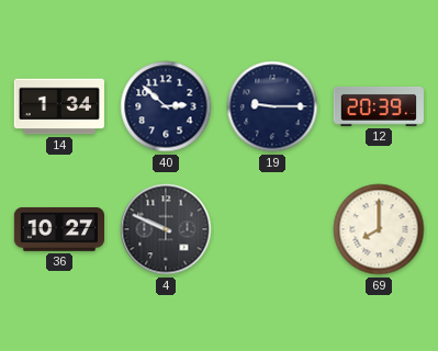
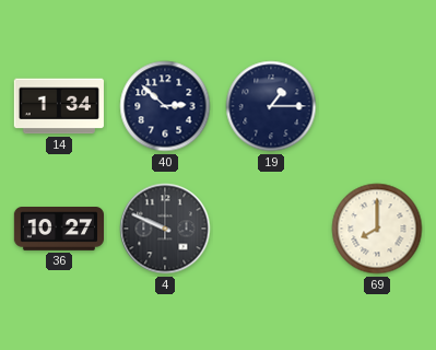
19: 9:15 -> 1:15 (271, 106)
12: 20:39 -> none (379, 106)
